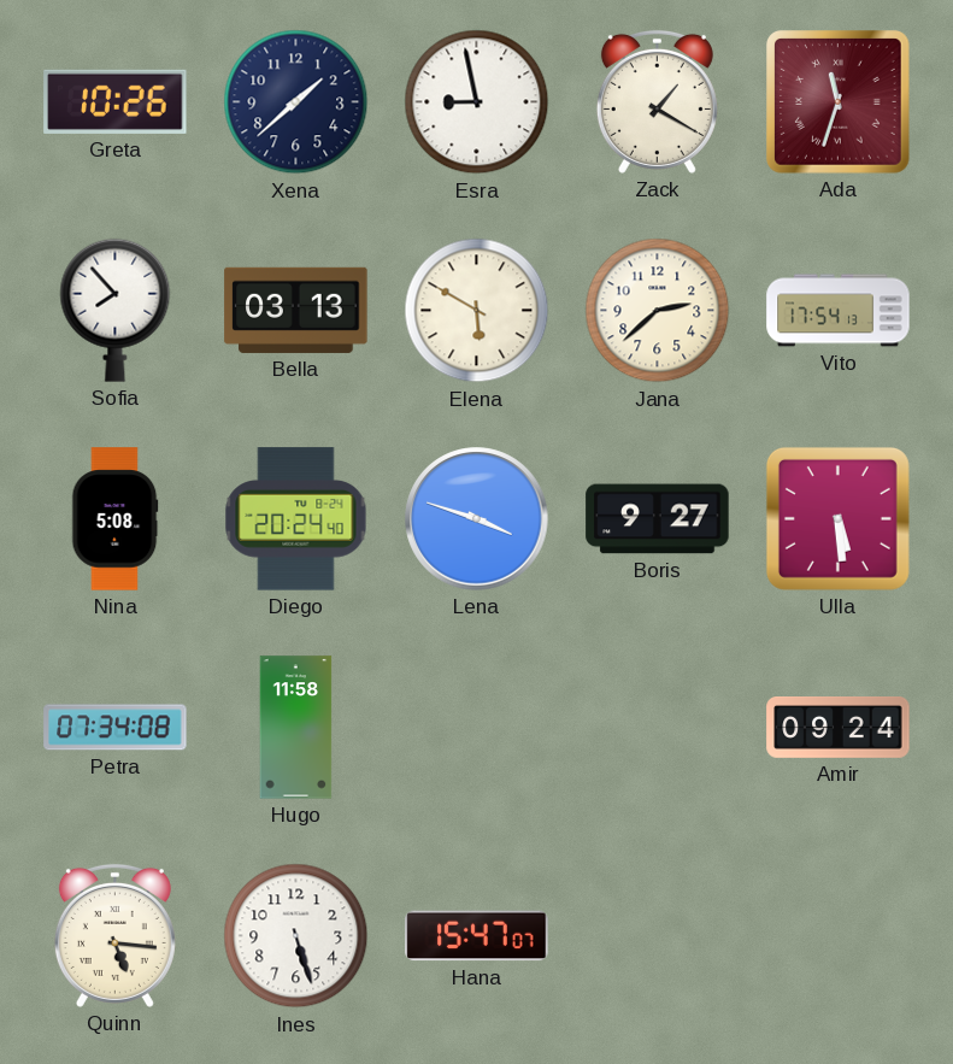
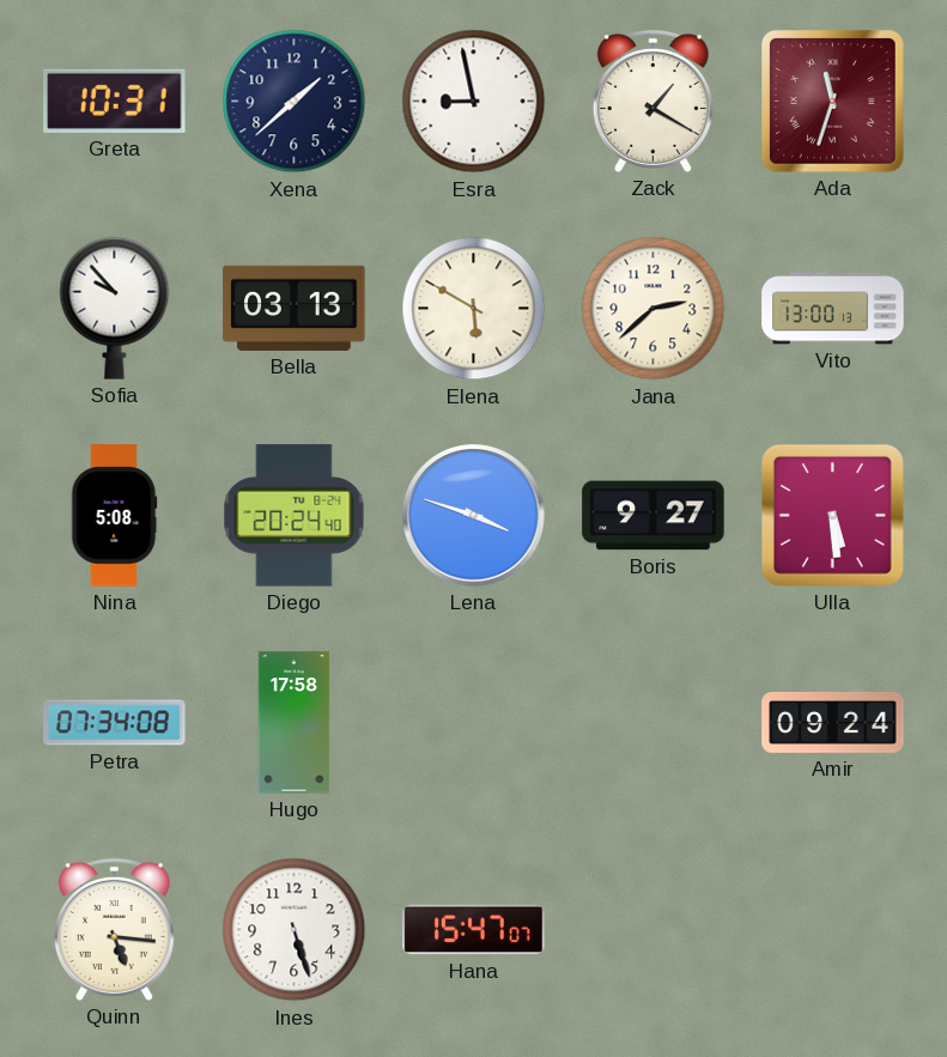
Greta: 10:26 -> 10:31 (115, 101)
Sofia: 7:53 -> 9:53 (115, 308)
Vito: 17:54 -> 13:00 (833, 309)
Hugo: 11:58 -> 17:58 (295, 723)
